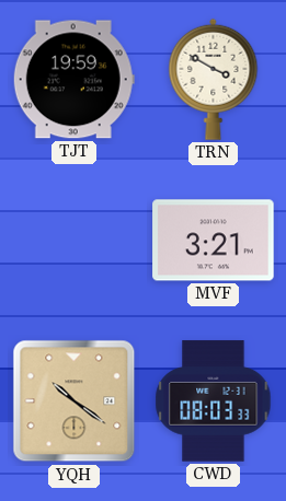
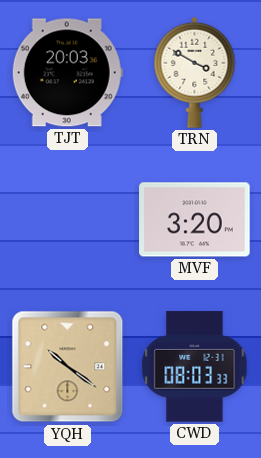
TJT: 19:59 -> 20:03 (67, 73)
MVF: 3:21 -> 3:20 (195, 220)
